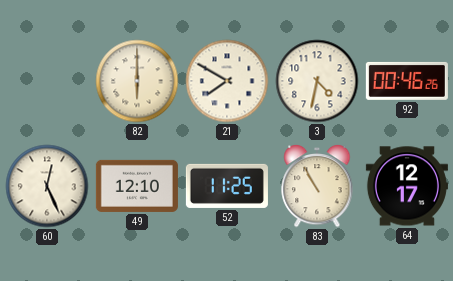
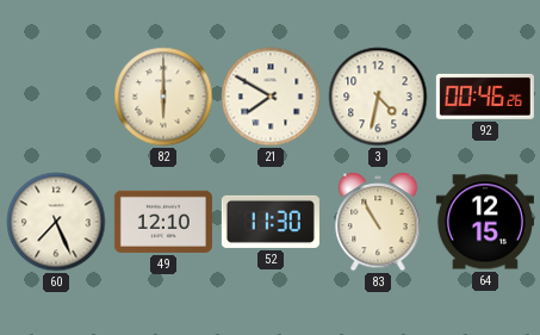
60: 12:26 -> 7:26 (56, 222)
52: 11:25 -> 11:30 (271, 222)
64: 12:17 -> 12:15 (485, 222)
